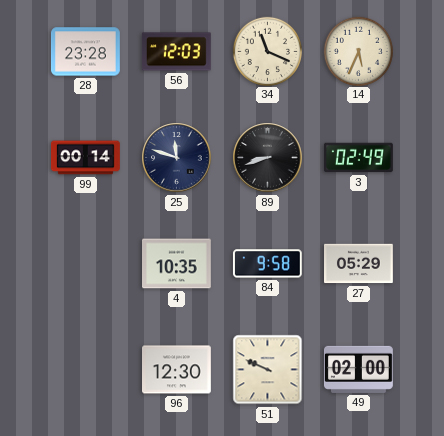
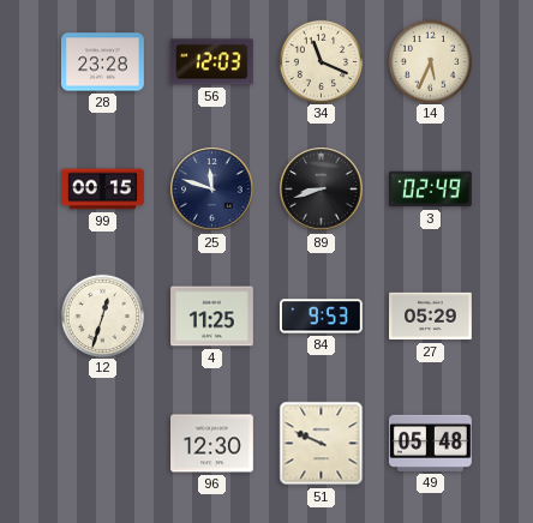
99: 00:14 -> 00:15 (103, 190)
12: none -> 12:33 (102, 315)
4: 10:35 -> 11:25 (212, 317)
84: 9:58 -> 9:53 (321, 317)
49: 02:00 -> 05:48 (430, 443)
